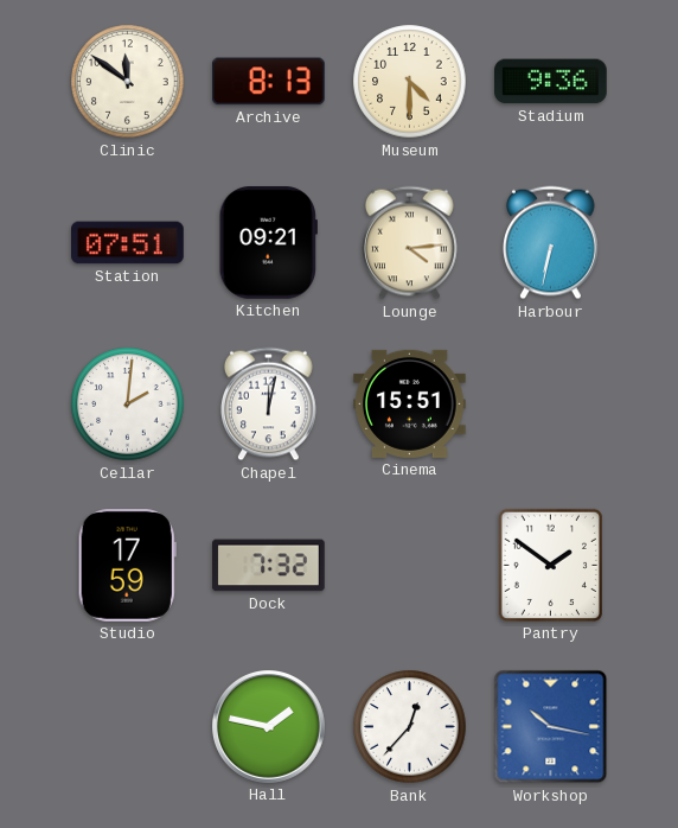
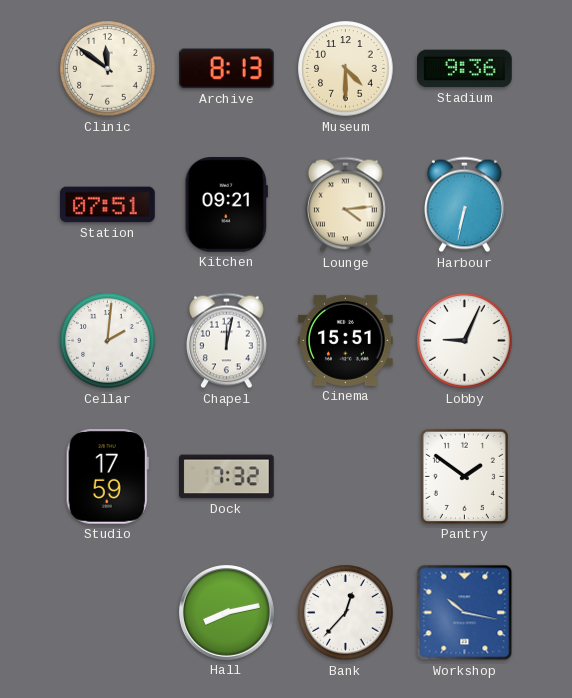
Lobby: none -> 9:04 (465, 341)
Hall: 1:47 -> 8:13 (227, 613)
